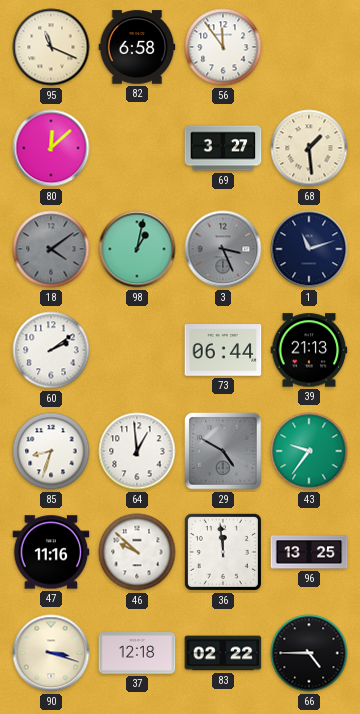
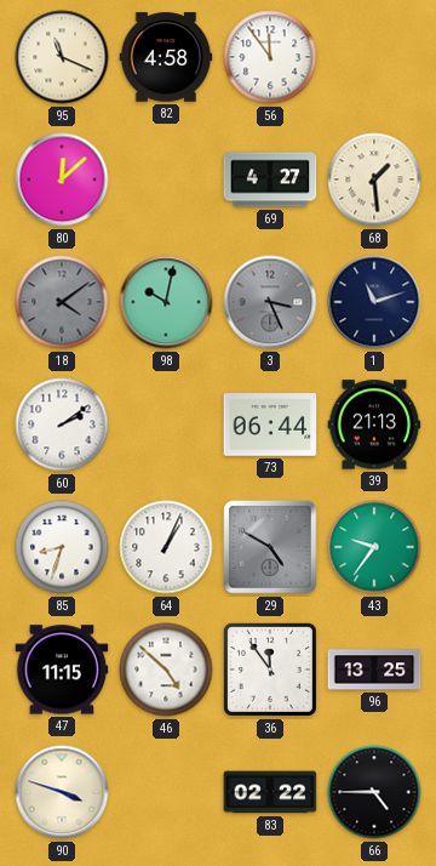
82: 6:58 -> 4:58 (166, 57)
69: 3:27 -> 4:27 (270, 180)
98: 1:02 -> 10:02 (166, 302)
64: 12:59 -> 1:04 (166, 547)
47: 11:16 -> 11:15 (62, 670)
46: 9:52 -> 4:52 (166, 670)
36: 11:59 -> 11:54 (270, 670)
90: 3:18 -> 3:48 (62, 792)
37: 12:18 -> none (137, 653)
